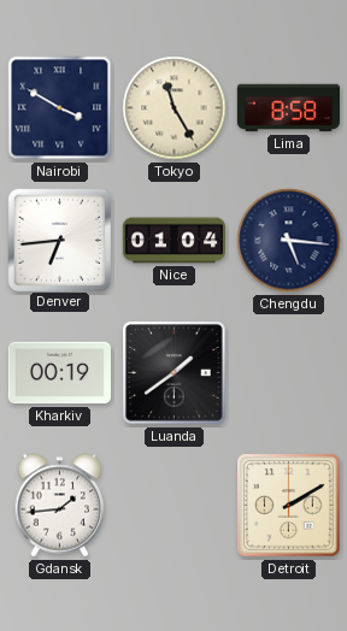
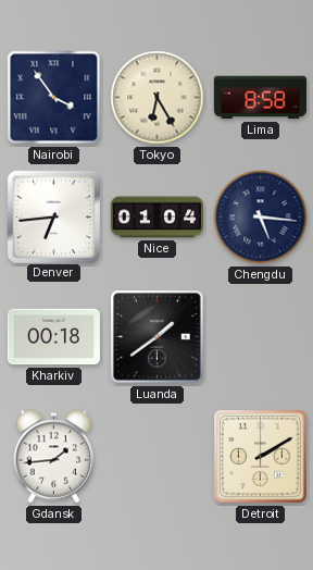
Nairobi: 3:50 -> 3:54 (54, 98)
Tokyo: 11:25 -> 6:25 (158, 98)
Kharkiv: 00:19 -> 00:18 (53, 337)
